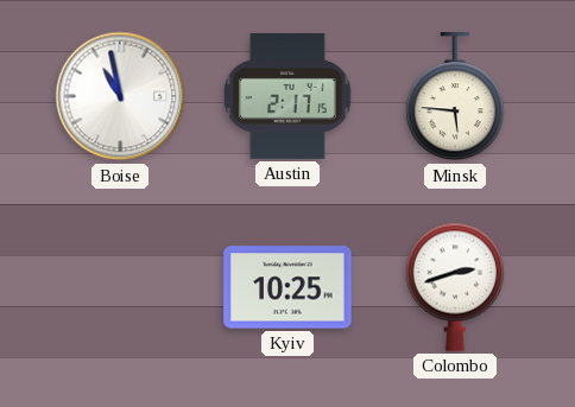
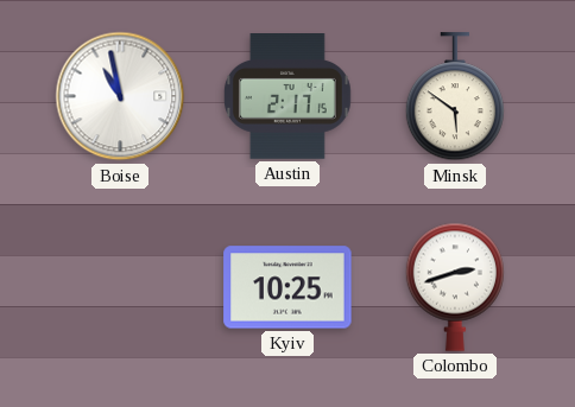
Minsk: 5:46 -> 5:51 (454, 97)
